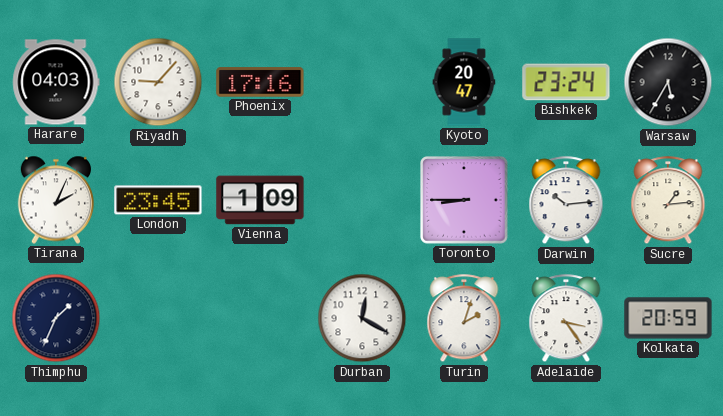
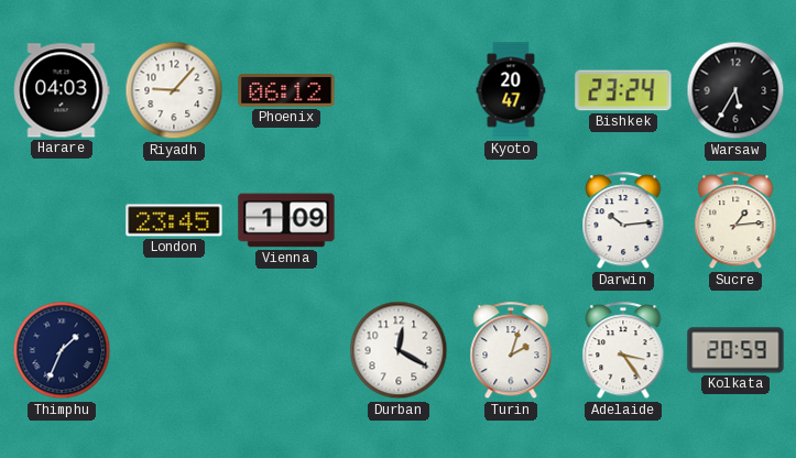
Phoenix: 17:16 -> 06:12 (286, 90)
Tirana: 2:04 -> none (56, 200)
Toronto: 8:45 -> none (464, 200)
